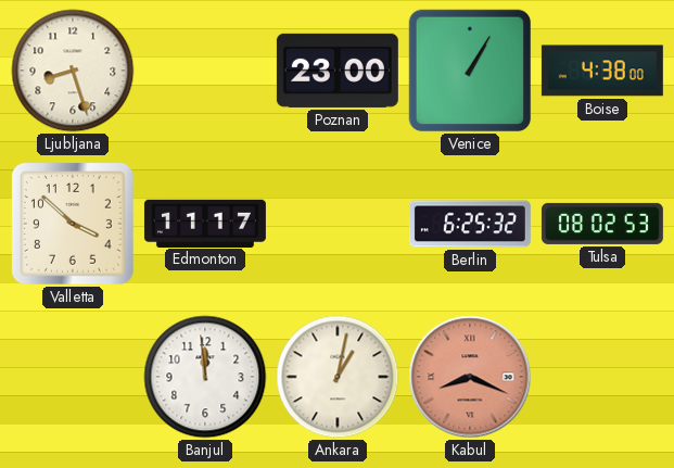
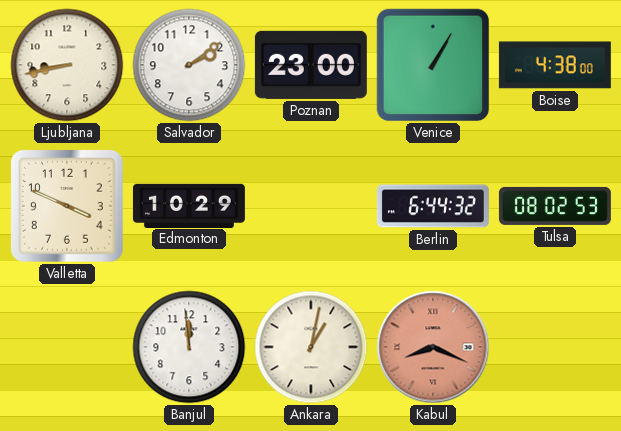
Ljubljana: 8:27 -> 8:43 (67, 65)
Salvador: none -> 2:09 (189, 65)
Valletta: 3:52 -> 3:49 (67, 206)
Edmonton: 11:17 -> 10:29 (189, 205)
Berlin: 6:25 -> 6:44 (433, 206)
